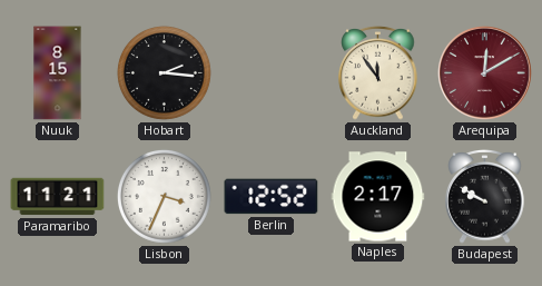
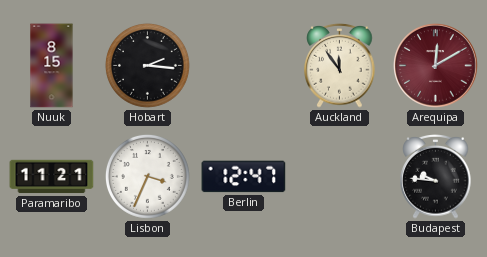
Berlin: 12:52 -> 12:47 (244, 177)
Naples: 2:17 -> none (378, 197)
Budapest: 9:50 -> 9:46 (436, 177)
